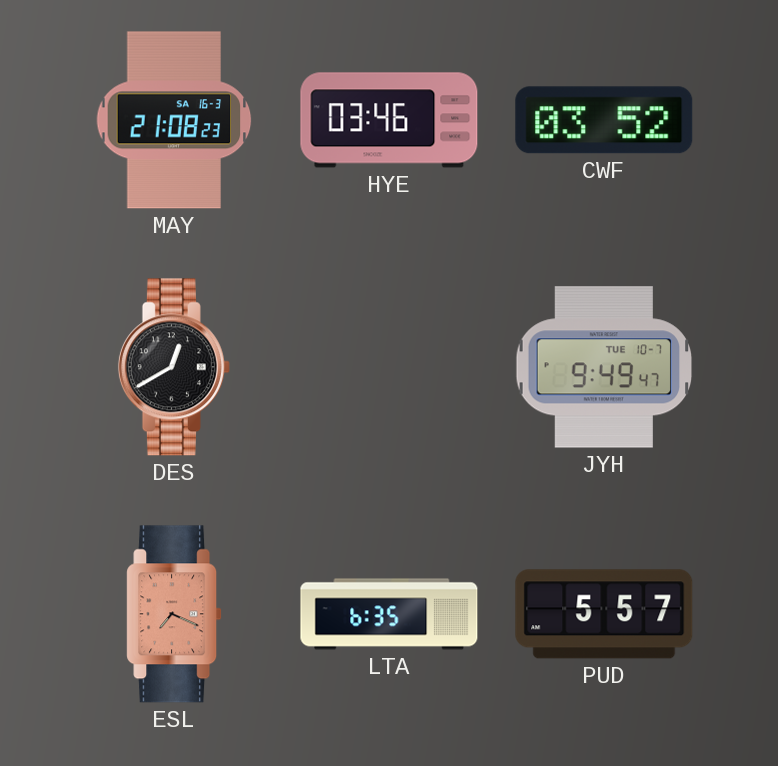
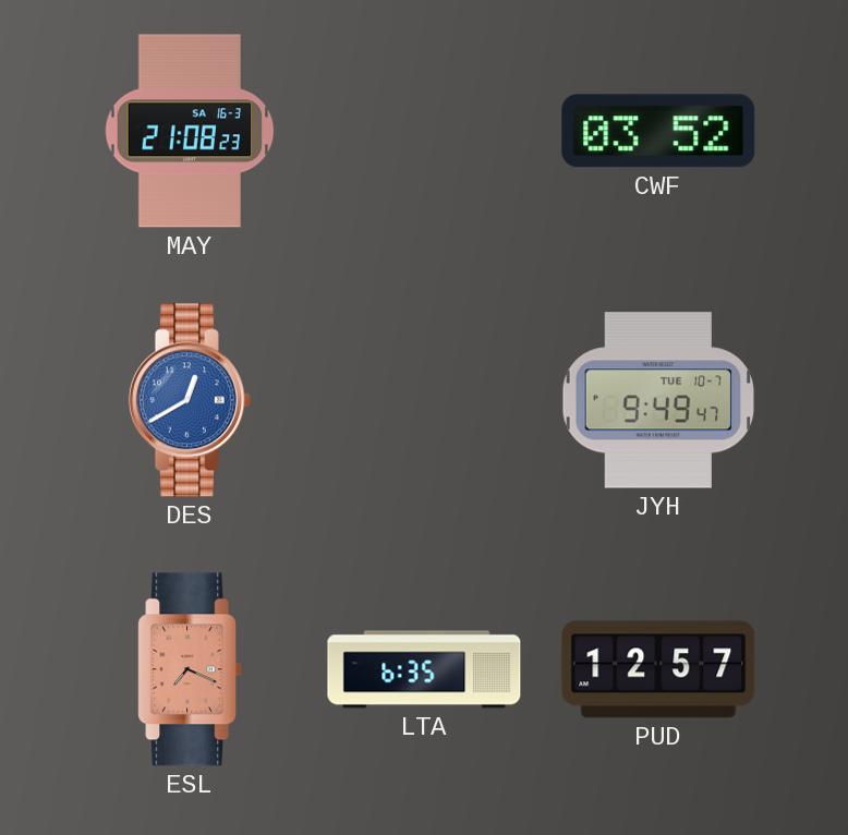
HYE: 03:46 -> none (389, 120)
DES dial: black -> blue (190, 400)
PUD: 5:57 -> 12:57 (658, 669)
